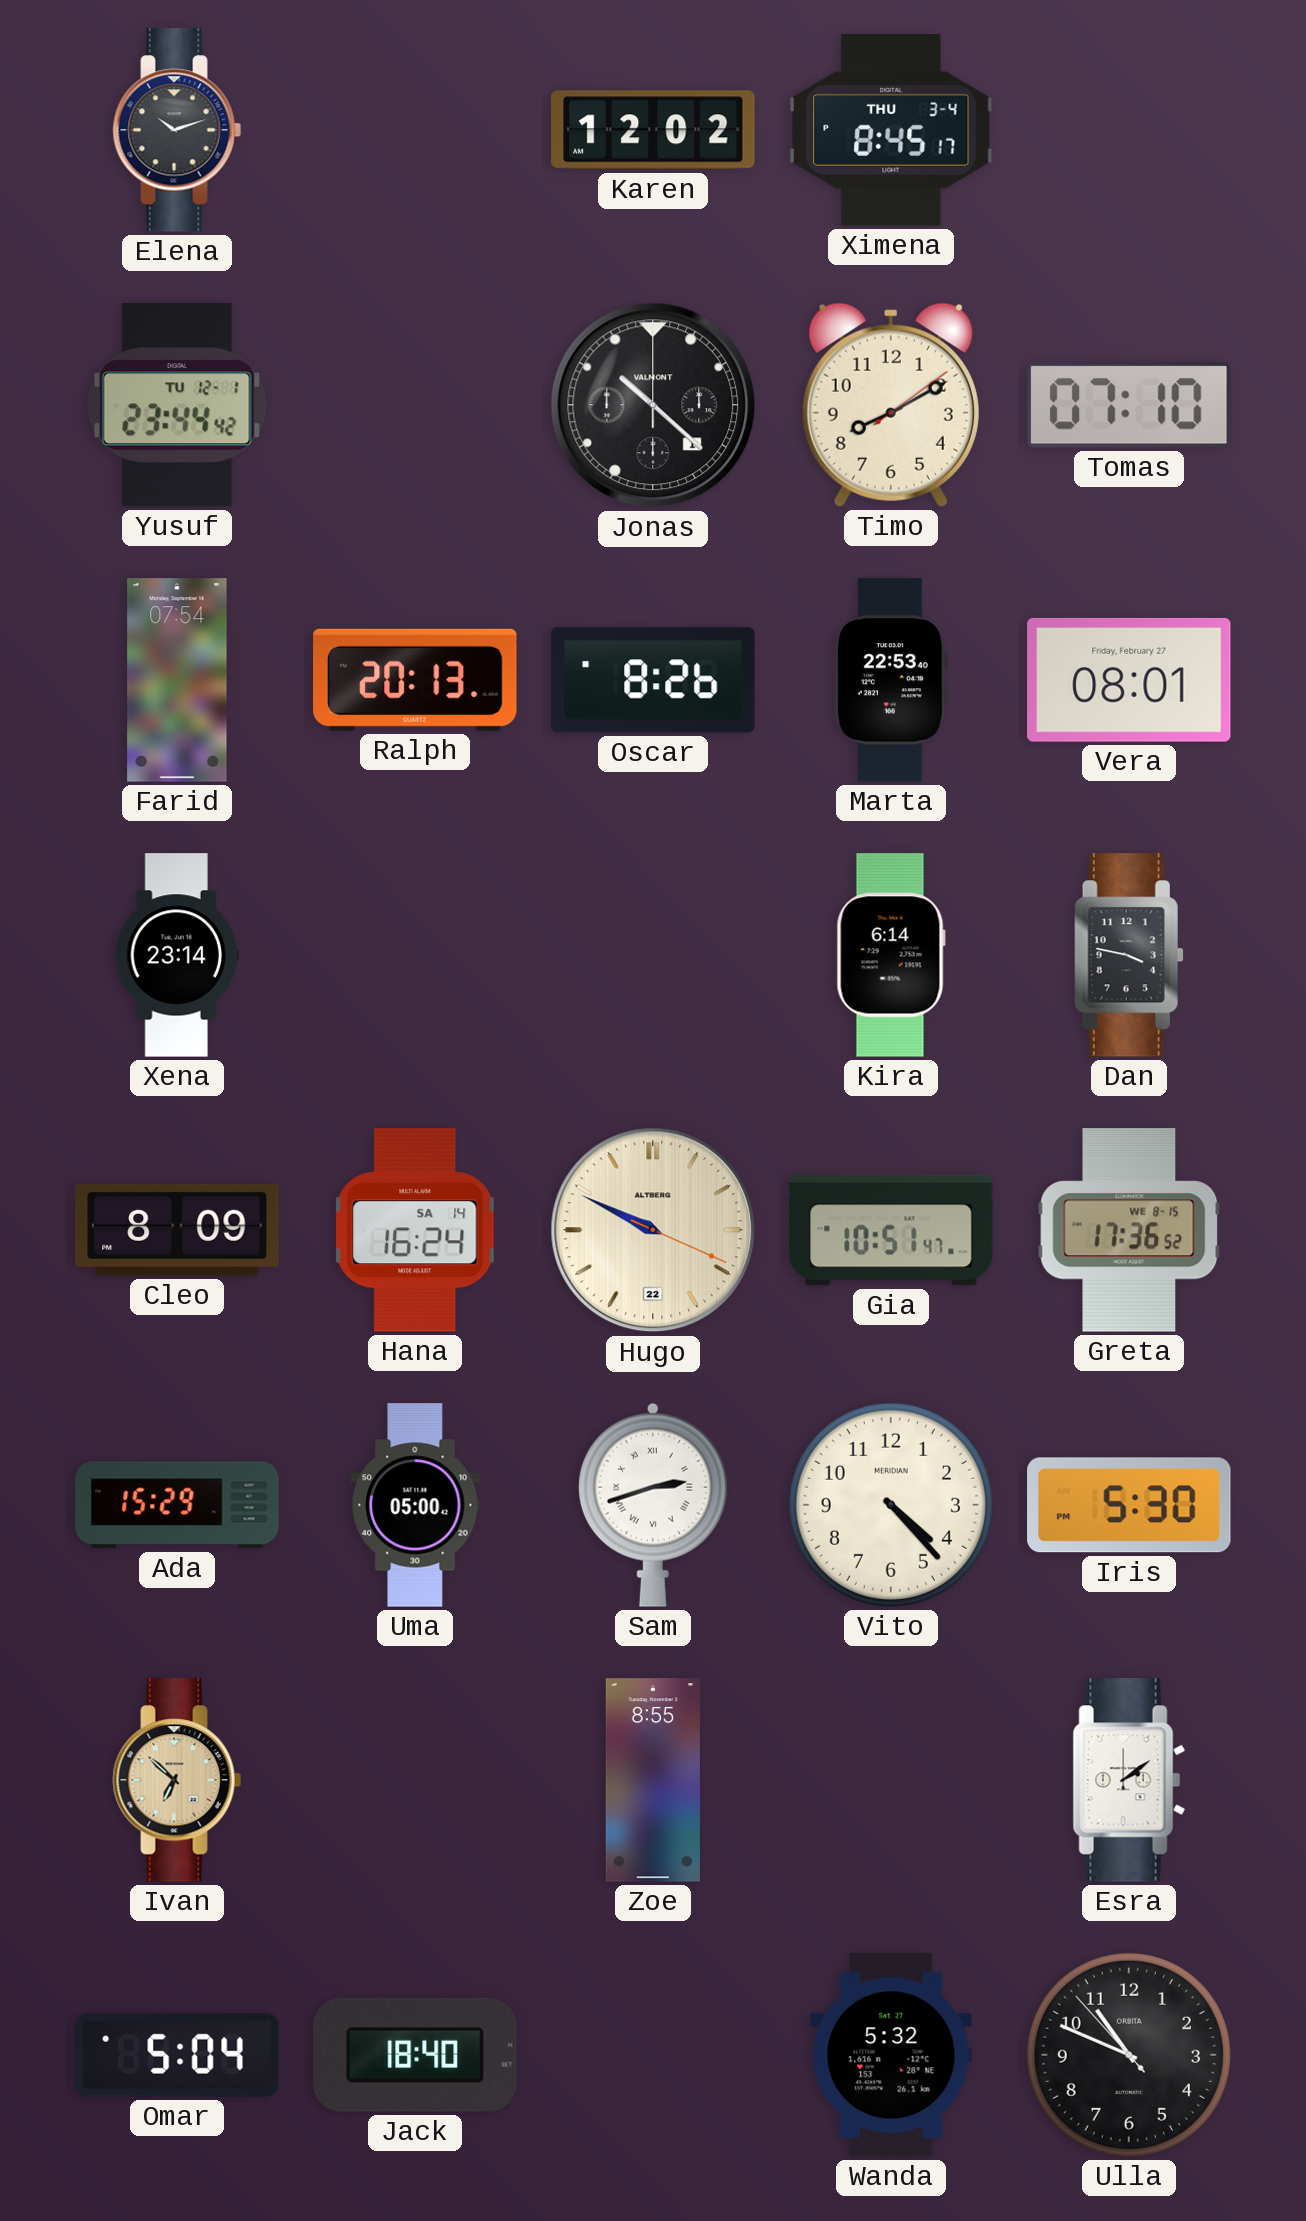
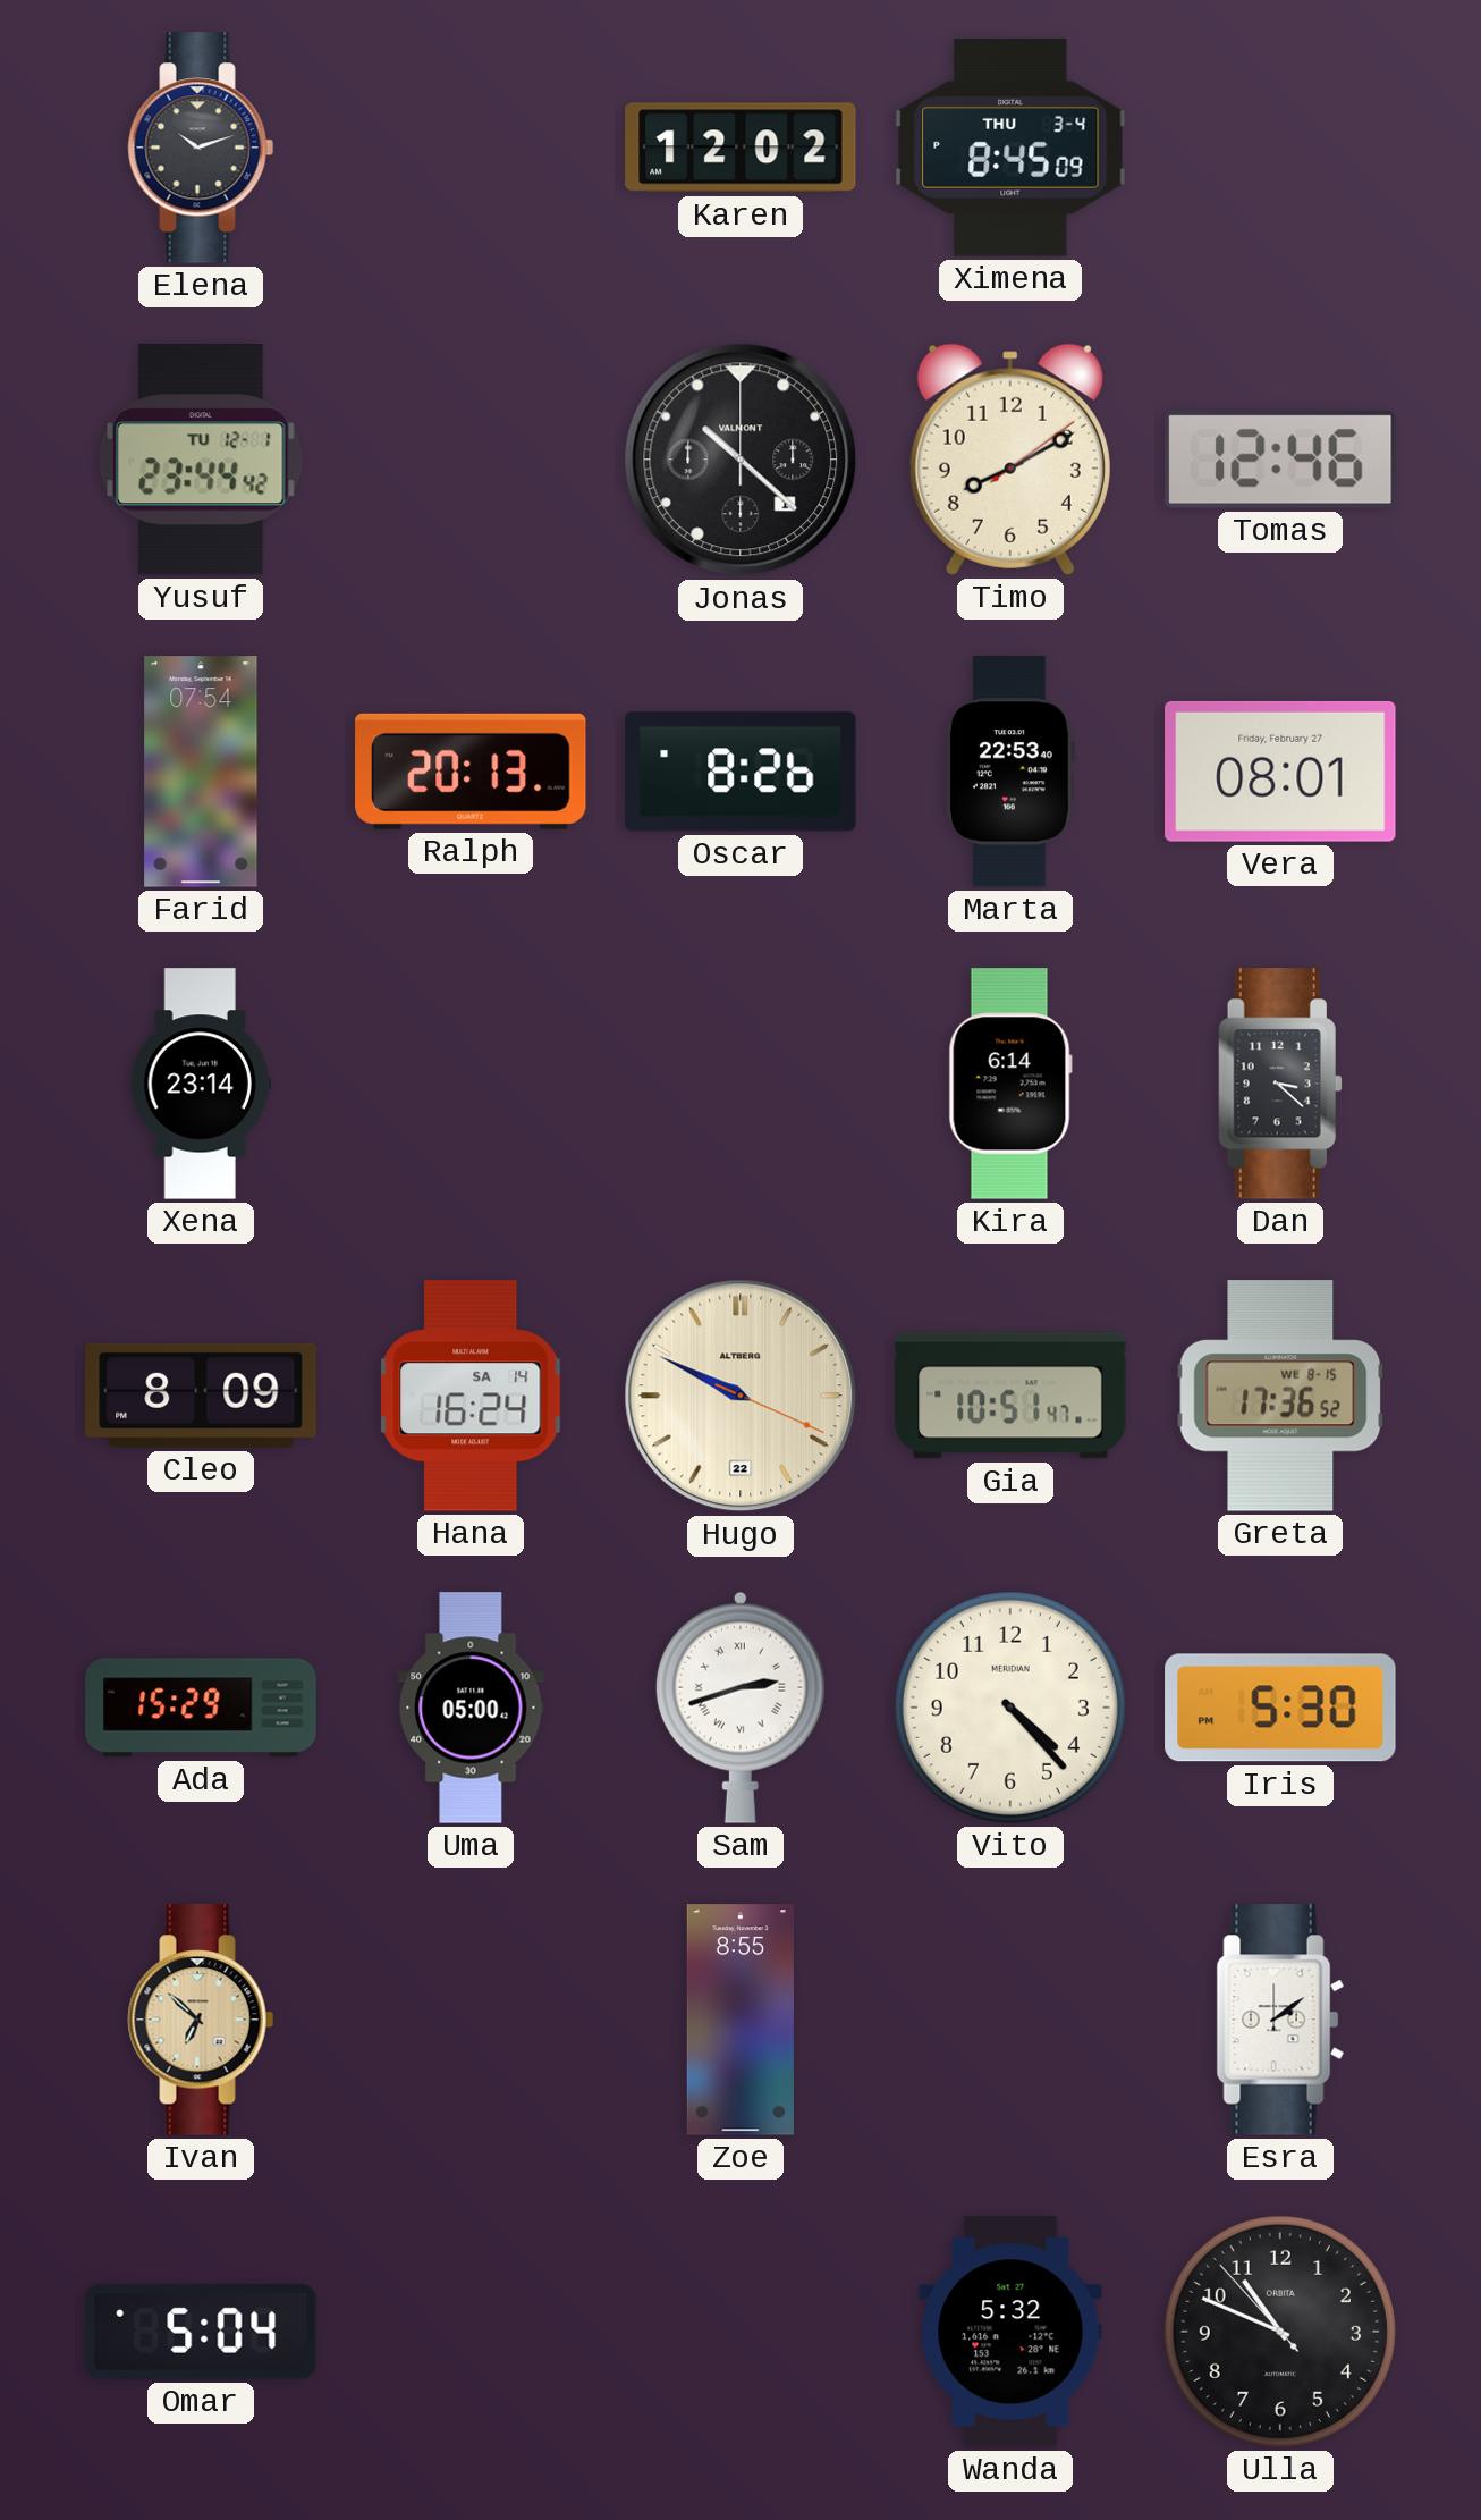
Ximena: 8:45:17 -> 8:45:09 (1010, 148)
Tomas: 07:10 -> 12:46 (1281, 460)
Dan: 3:47 -> 3:22 (1280, 1084)
Jack: 18:40 -> none (416, 2055)
